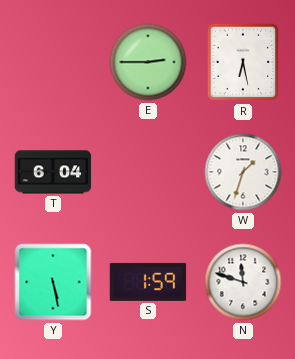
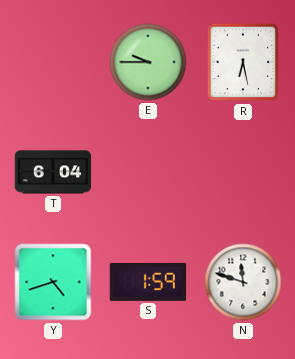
E: 2:45 -> 9:45 (148, 62)
W: 1:33 -> none (243, 172)
Y: 5:28 -> 4:42 (53, 282)
